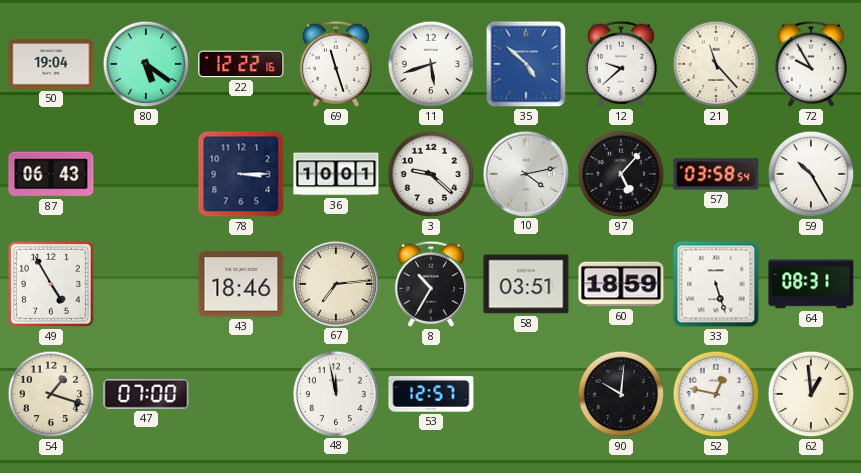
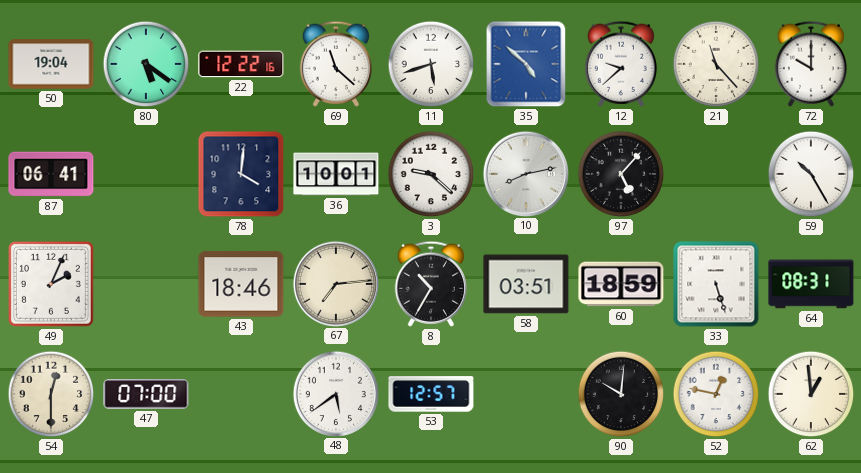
69: 11:27 -> 11:22 (336, 64)
72: 9:55 -> 10:00 (811, 64)
87: 06:43 -> 06:41 (51, 174)
78: 3:15 -> 4:01 (241, 174)
10: 4:13 -> 8:13 (525, 173)
57: 03:58 -> none (716, 174)
49: 4:55 -> 2:04 (51, 284)
54: 1:18 -> 12:30 (51, 394)
48: 11:58 -> 5:39 (335, 393)
